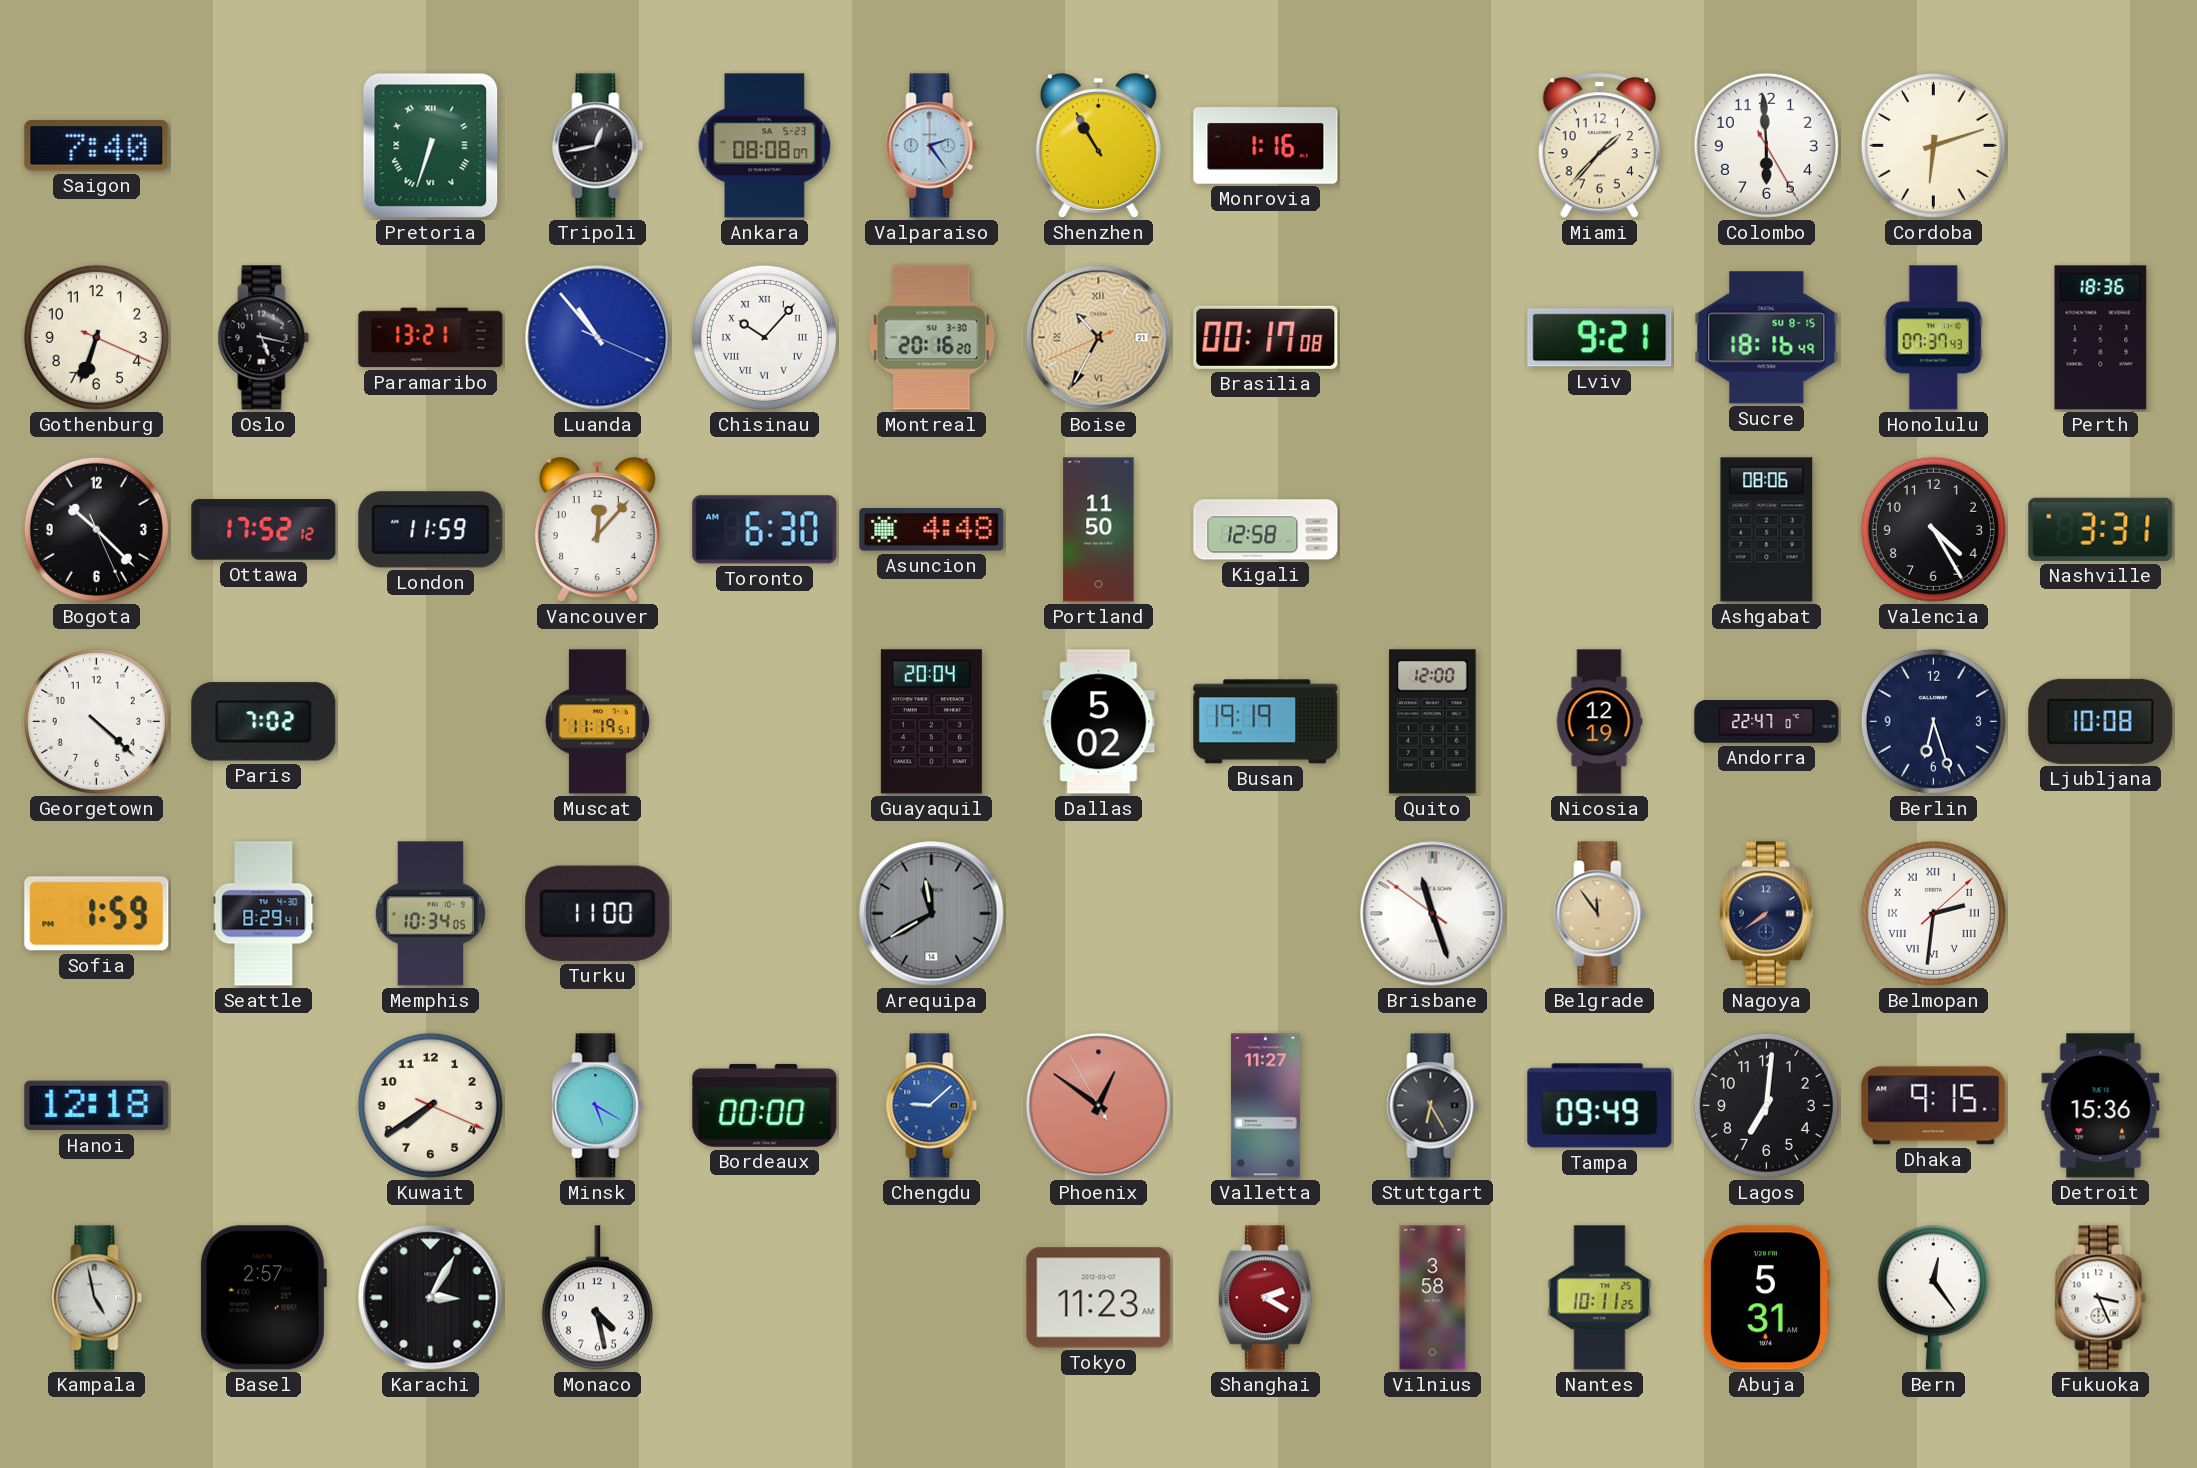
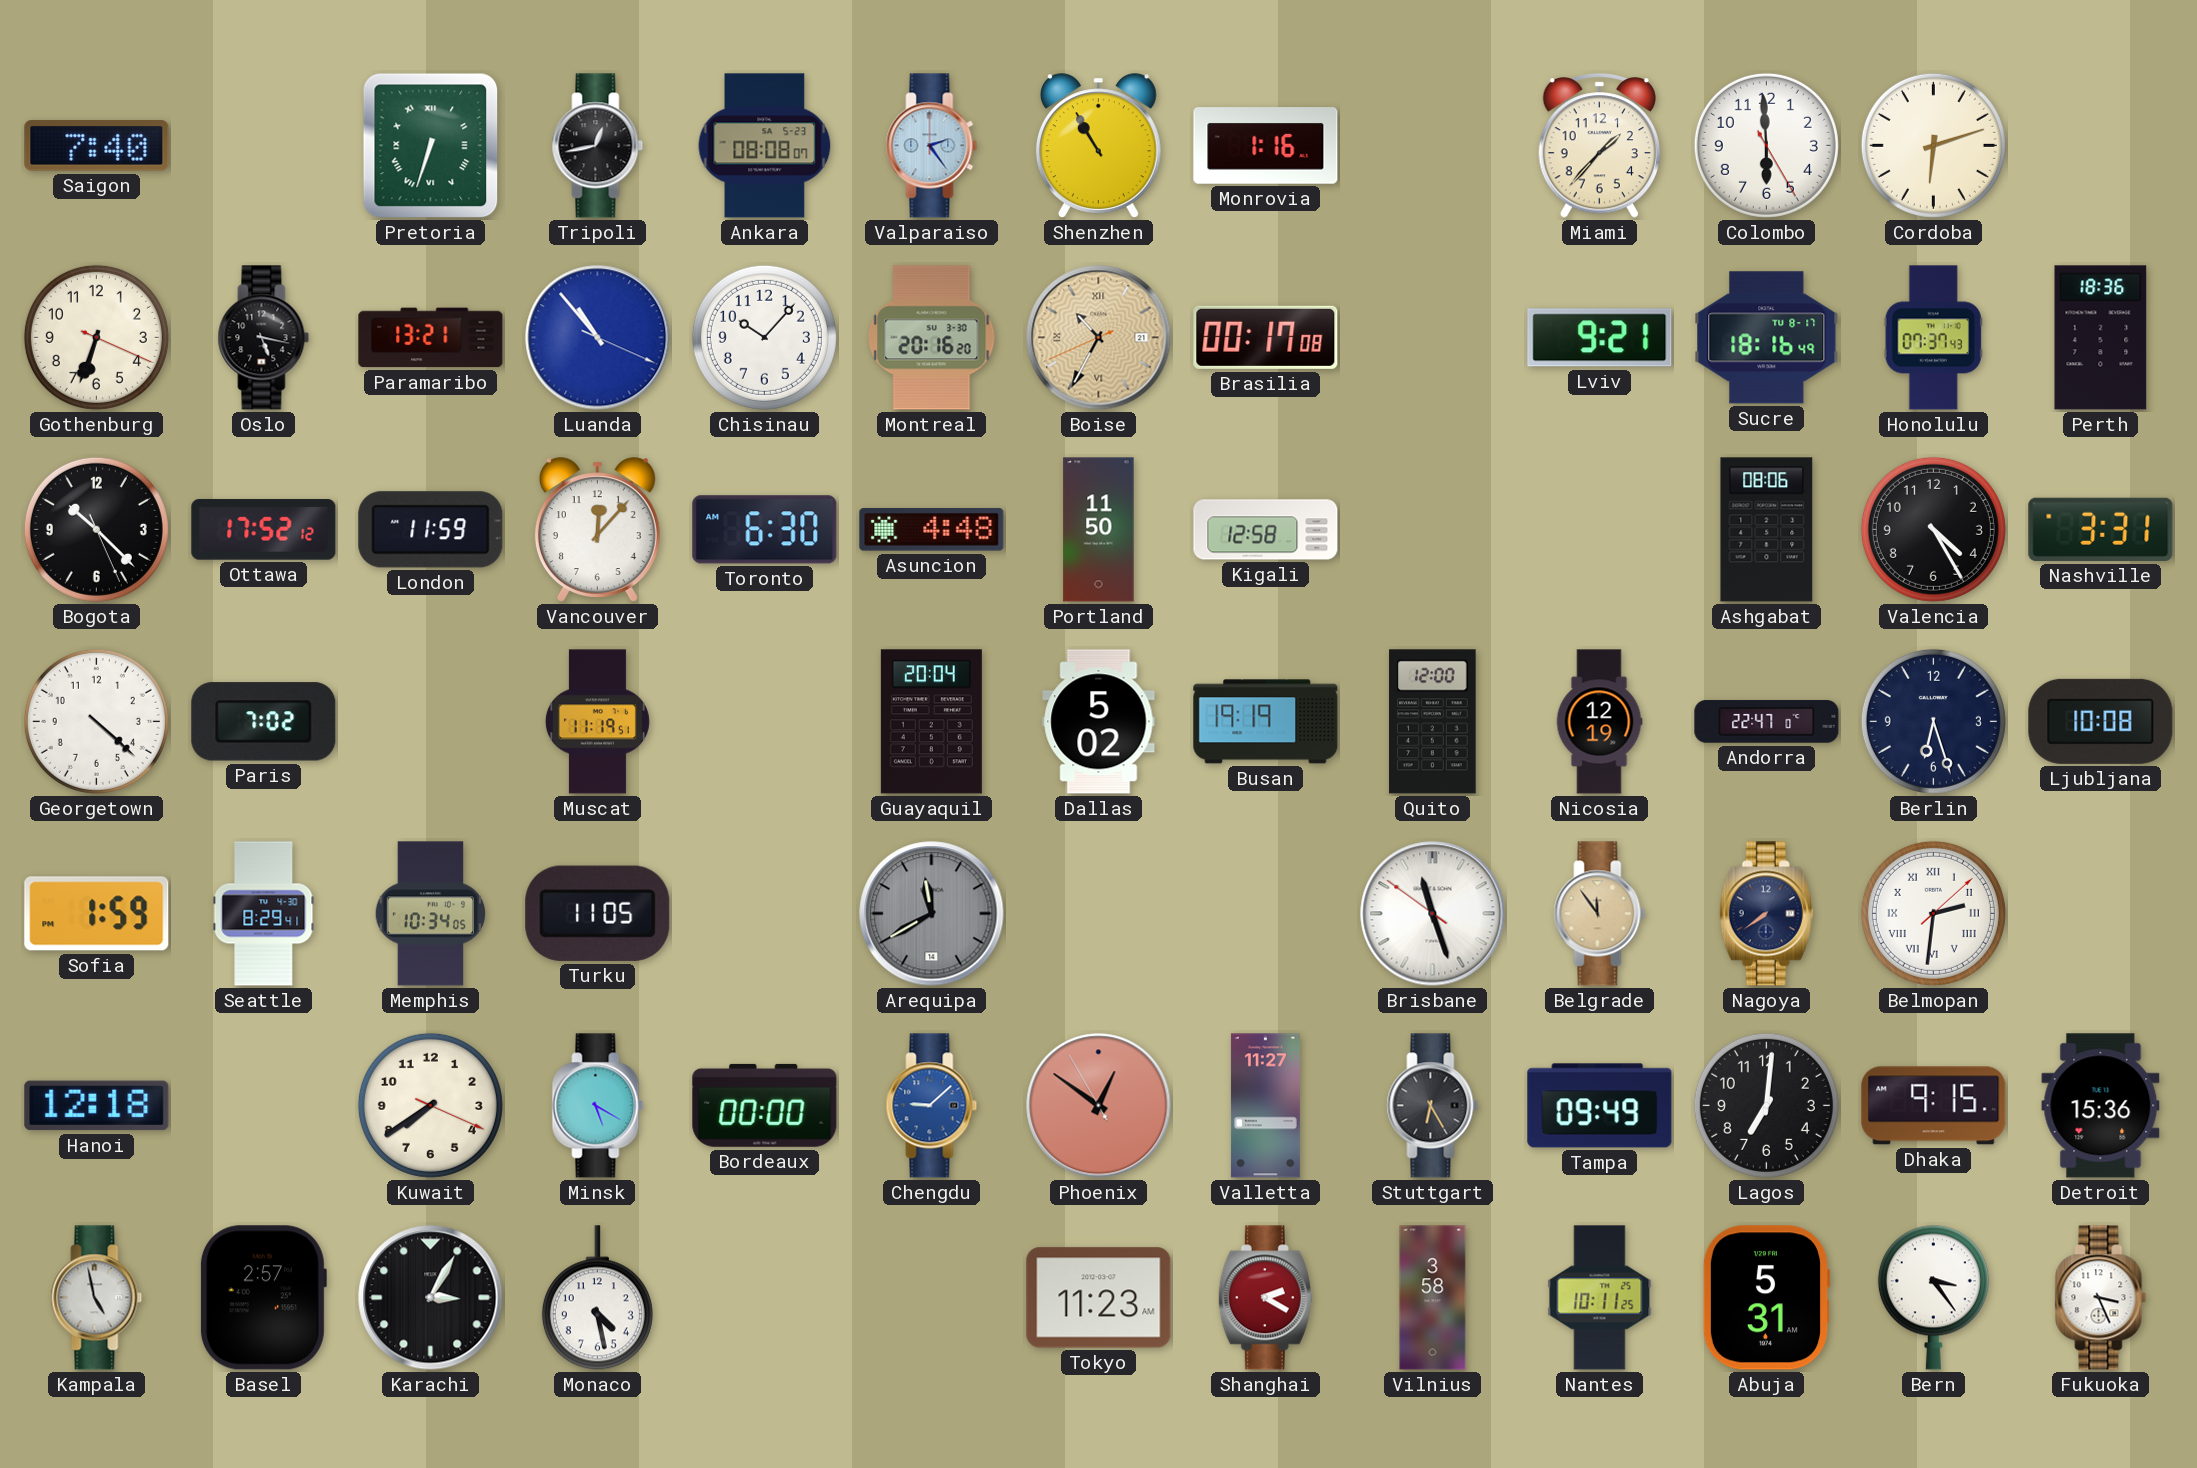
Chisinau numerals: Roman -> Arabic (764, 337)
Sucre date: SU 8-15 -> TU 8-17 (1767, 338)
Turku: 11:00 -> 11:05 (598, 913)
Bern: 12:24 -> 3:24 (1933, 1297)
